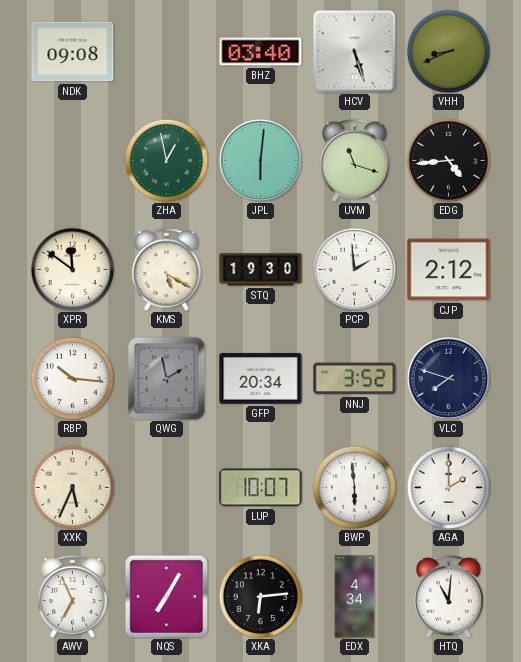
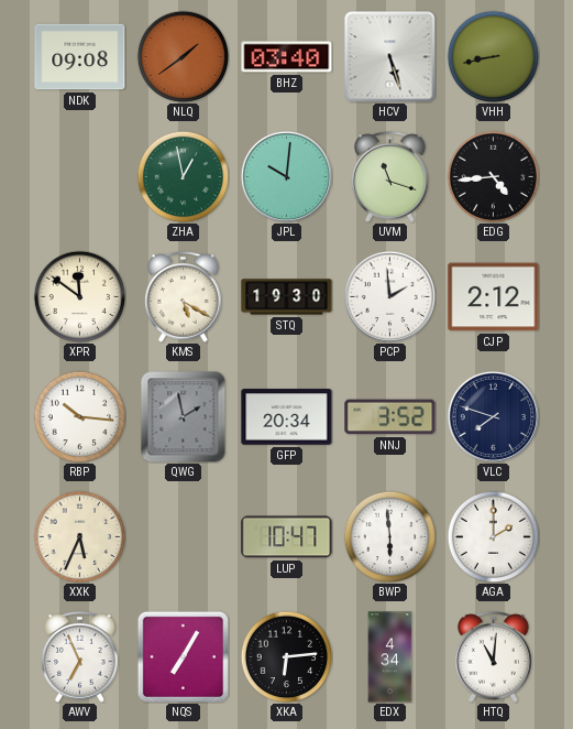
NLQ: none -> 1:39 (183, 56)
VHH: 8:41 -> 8:43 (493, 56)
JPL: 6:01 -> 10:01 (286, 176)
LUP: 10:07 -> 10:47 (287, 537)
